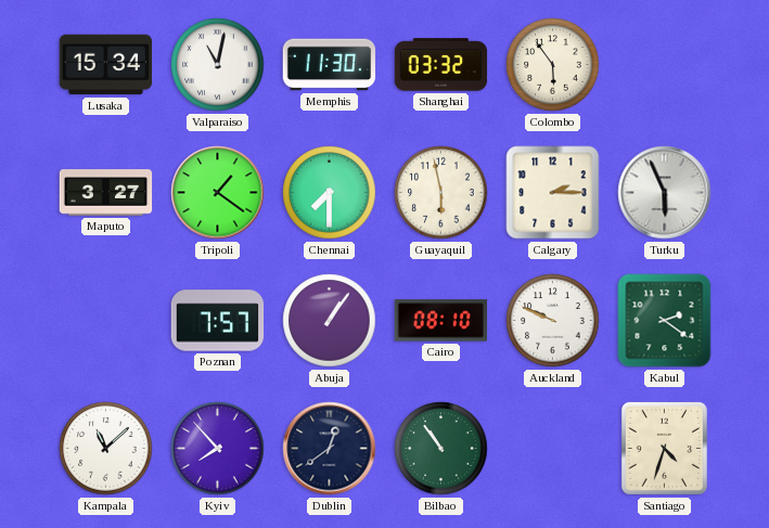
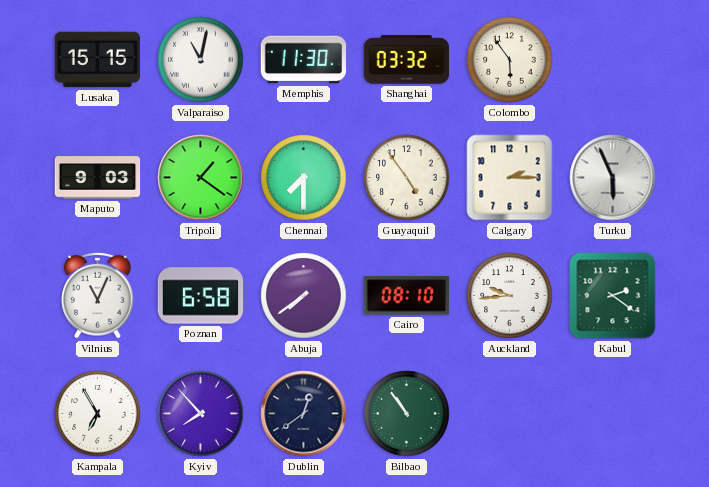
Lusaka: 15:34 -> 15:15 (98, 60)
Maputo: 3:27 -> 9:03 (98, 178)
Guayaquil: 5:58 -> 4:54 (407, 178)
Vilnius: none -> 11:04 (98, 295)
Poznan: 7:57 -> 6:58 (201, 296)
Abuja: 1:06 -> 7:39 (304, 296)
Auckland: 9:49 -> 9:44 (510, 296)
Kampala: 11:08 -> 6:55 (98, 414)
Santiago: 4:33 -> none (664, 448)
